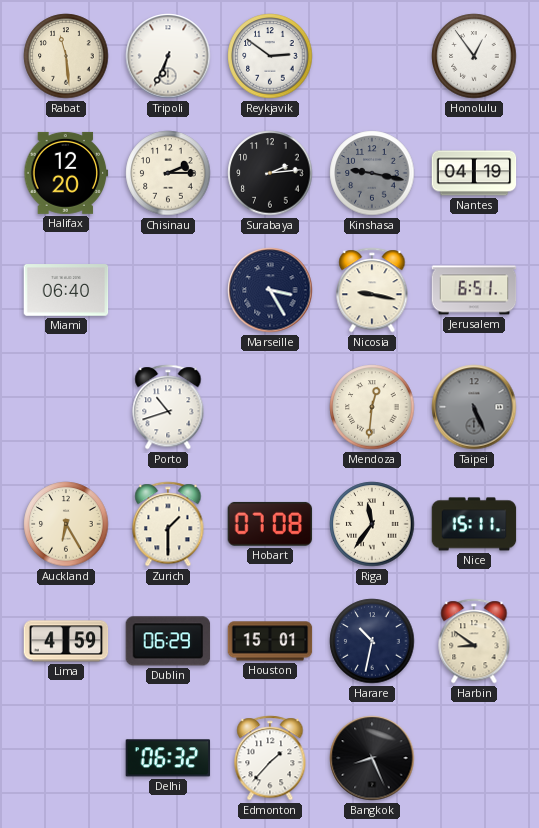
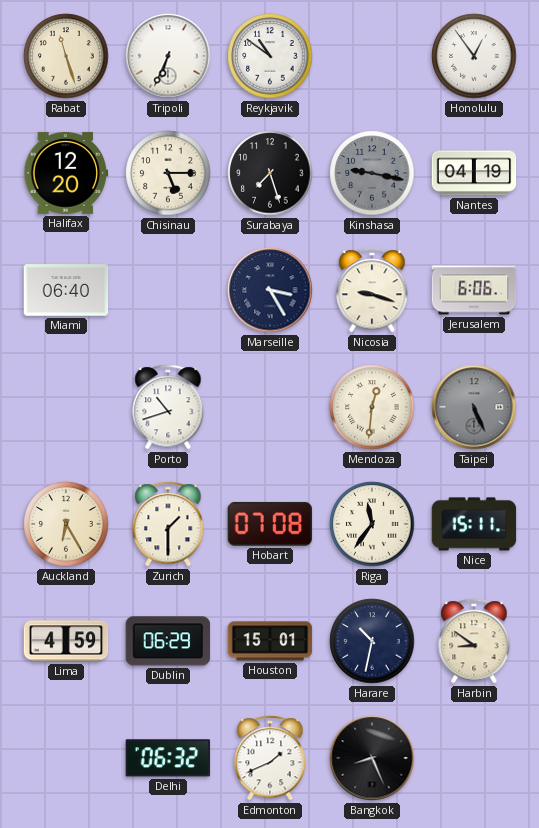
Rabat: 11:29 -> 11:27 (66, 56)
Reykjavik: 2:51 -> 10:51 (270, 56)
Chisinau: 2:15 -> 5:15 (168, 173)
Surabaya: 2:14 -> 7:27 (270, 173)
Nicosia: 9:17 -> 9:18 (372, 290)
Jerusalem: 6:51 -> 6:06 (474, 290)
Edmonton: 1:37 -> 1:41 (270, 758)
